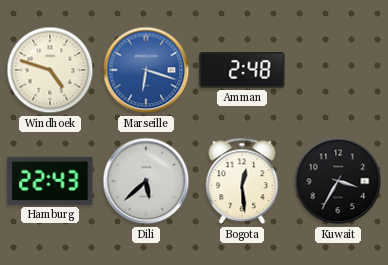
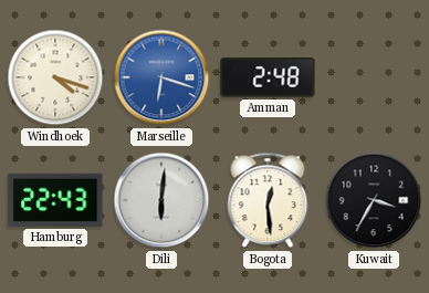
Windhoek: 4:48 -> 4:18 (55, 77)
Dili: 5:38 -> 6:01 (161, 200)
